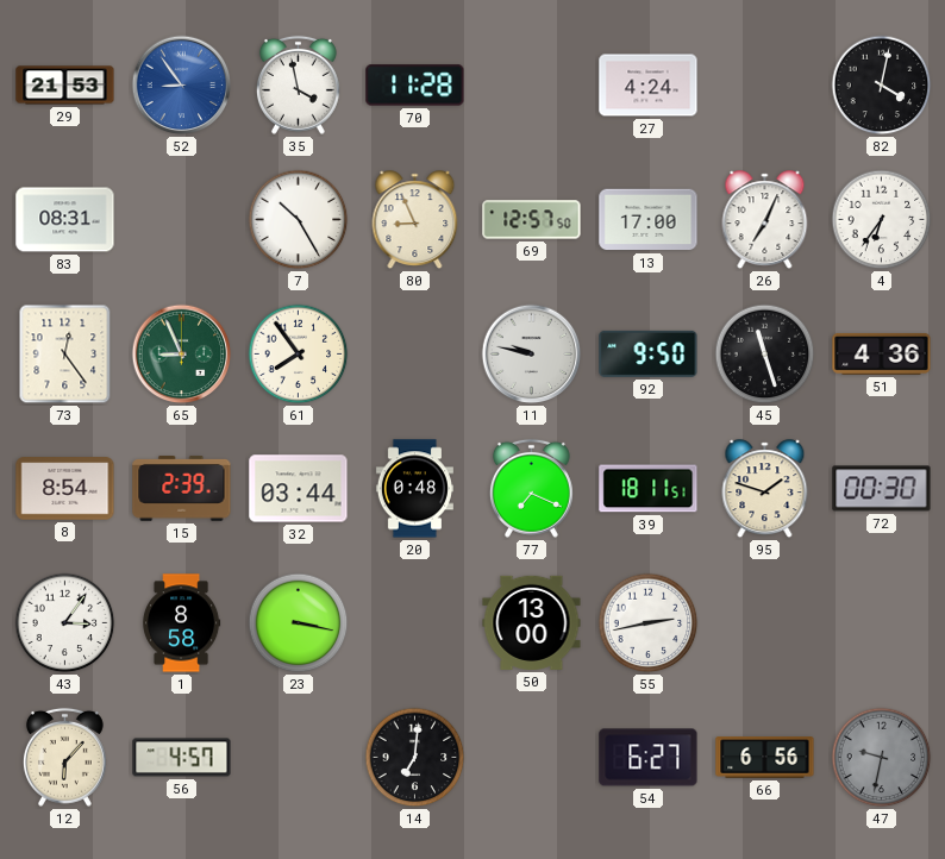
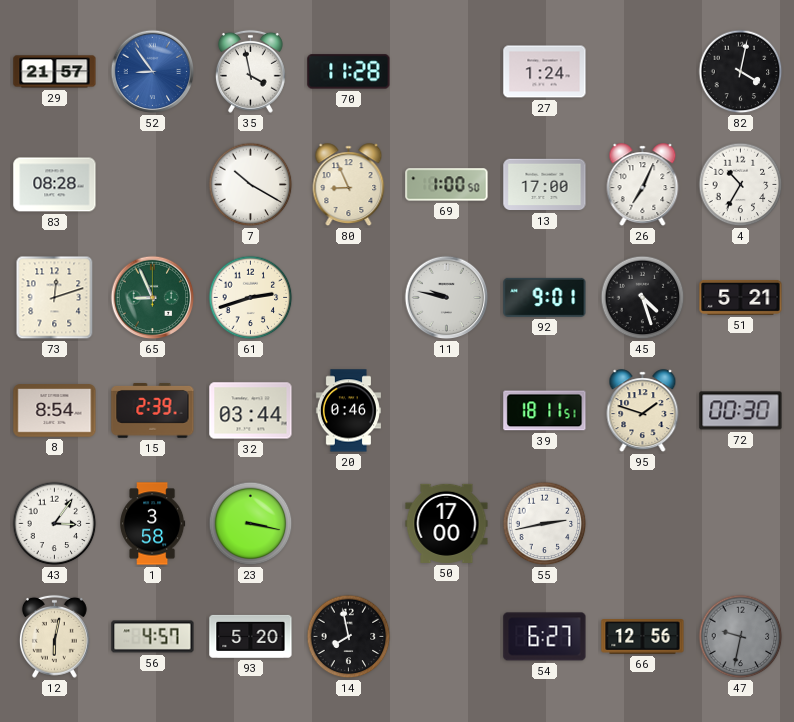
29: 21:53 -> 21:57 (55, 72)
27: 4:24 -> 1:24 (545, 72)
83: 08:31 -> 08:28 (55, 185)
7: 10:25 -> 10:20 (251, 185)
69: 12:57 -> 1:00 (447, 185)
4: 6:36 -> 10:35 (741, 185)
73: 12:24 -> 12:12 (55, 298)
61: 7:54 -> 2:42 (251, 298)
92: 9:50 -> 9:01 (545, 297)
45: 11:27 -> 4:27 (643, 298)
51: 4:36 -> 5:21 (741, 297)
20: 0:48 -> 0:46 (348, 411)
77: 7:19 -> none (531, 488)
1: 8:58 -> 3:58 (153, 524)
50: 13:00 -> 17:00 (447, 523)
12: 6:07 -> 6:02 (54, 636)
93: none -> 5:20 (251, 636)
14: 7:01 -> 7:58 (349, 637)
66: 6:56 -> 12:56 (643, 637)
